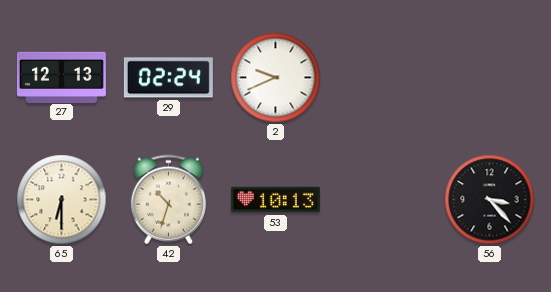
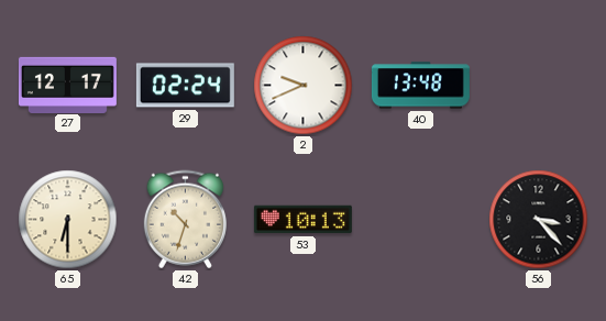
27: 12:13 -> 12:17 (67, 85)
40: none -> 13:48 (420, 86)
